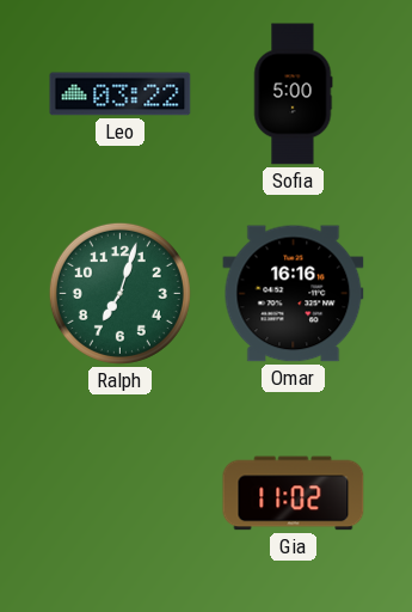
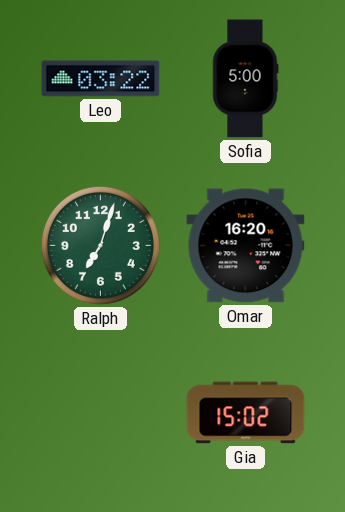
Omar: 16:16 -> 16:20 (246, 246)
Gia: 11:02 -> 15:02 (246, 413)
